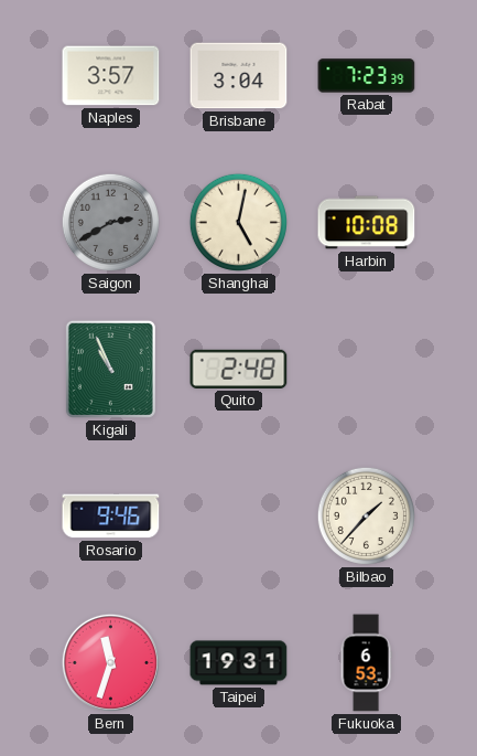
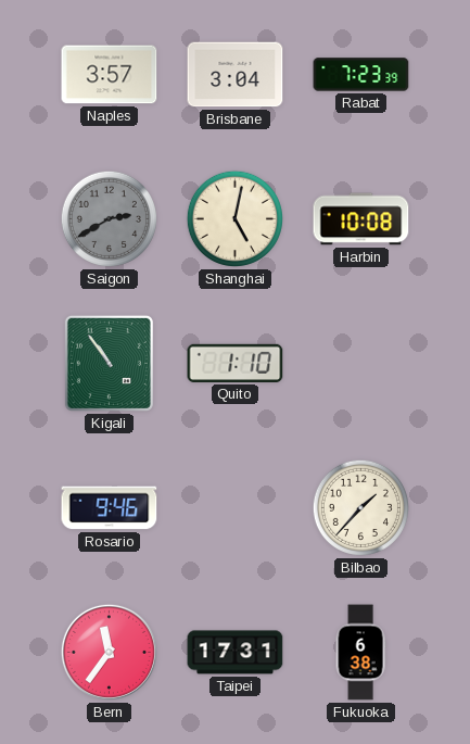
Kigali: 10:56 -> 10:54 (109, 363)
Quito: 2:48 -> 1:10 (236, 363)
Bern: 11:33 -> 11:36 (109, 652)
Taipei: 19:31 -> 17:31 (236, 653)
Fukuoka: 6:53 -> 6:38 (360, 653)
